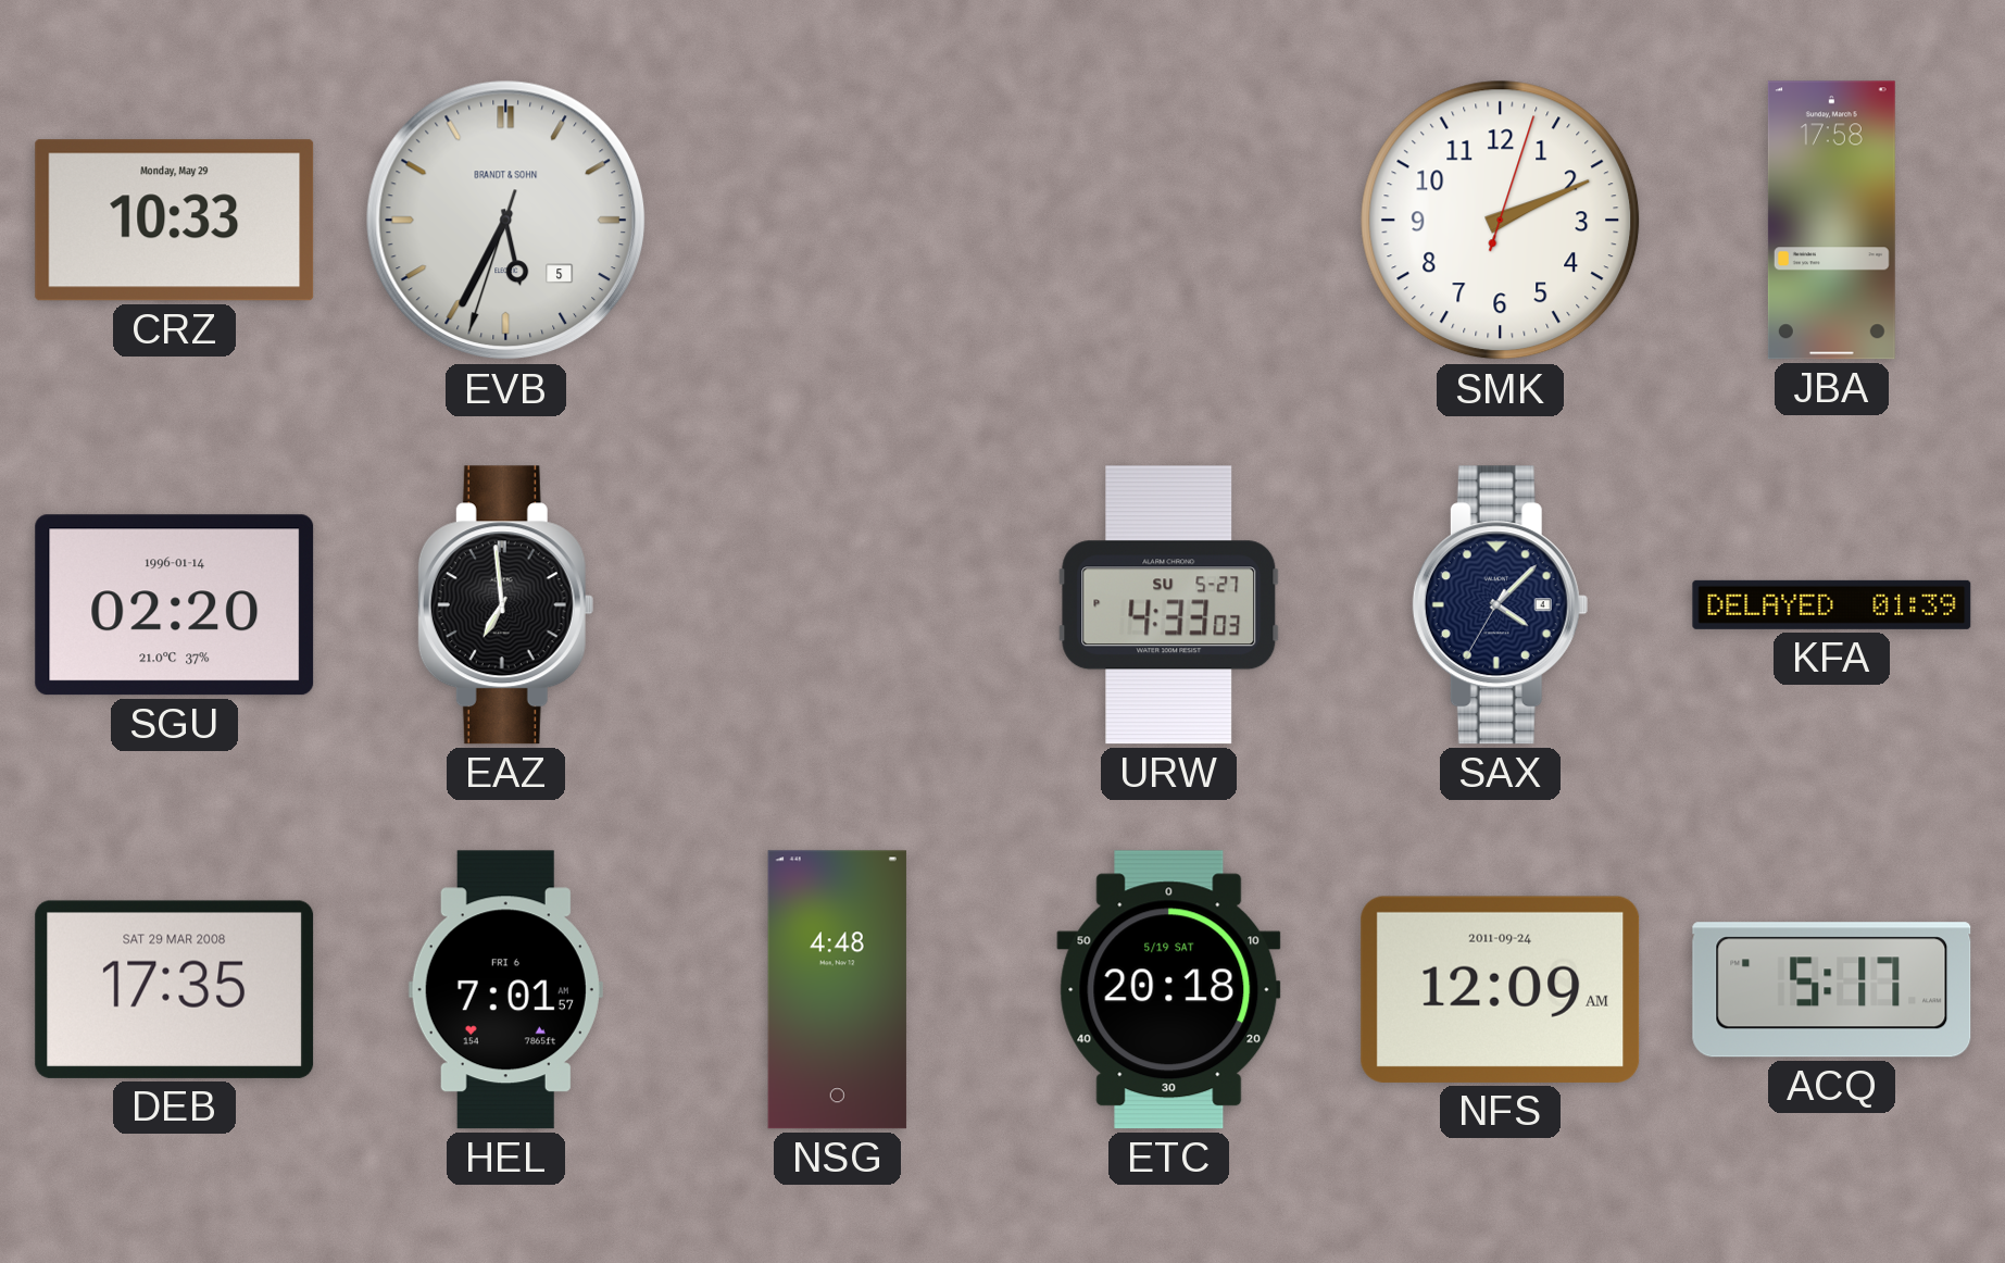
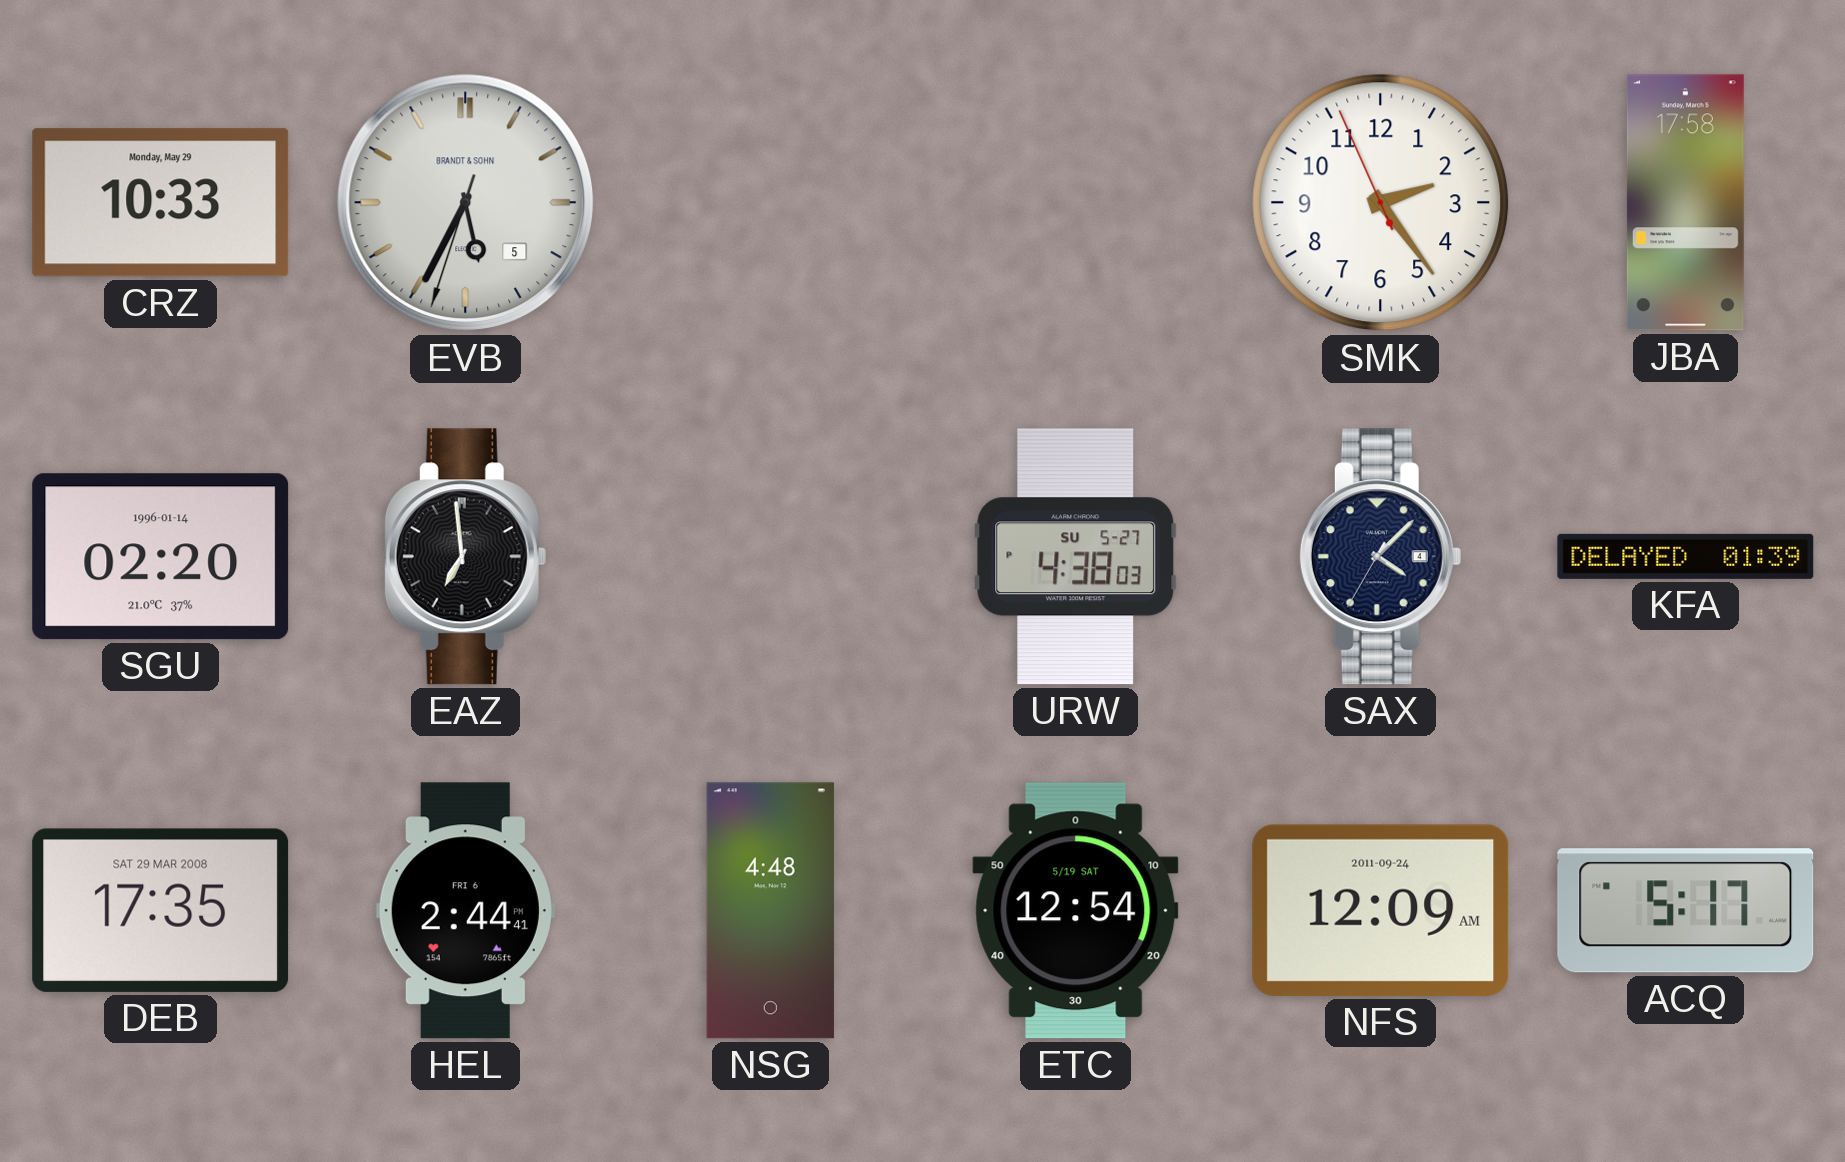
SMK: 2:11 -> 2:23 (1381, 203)
URW: 4:33 -> 4:38 (1076, 557)
HEL: 7:01 -> 2:44 (465, 911)
ETC: 20:18 -> 12:54 (1076, 911)
